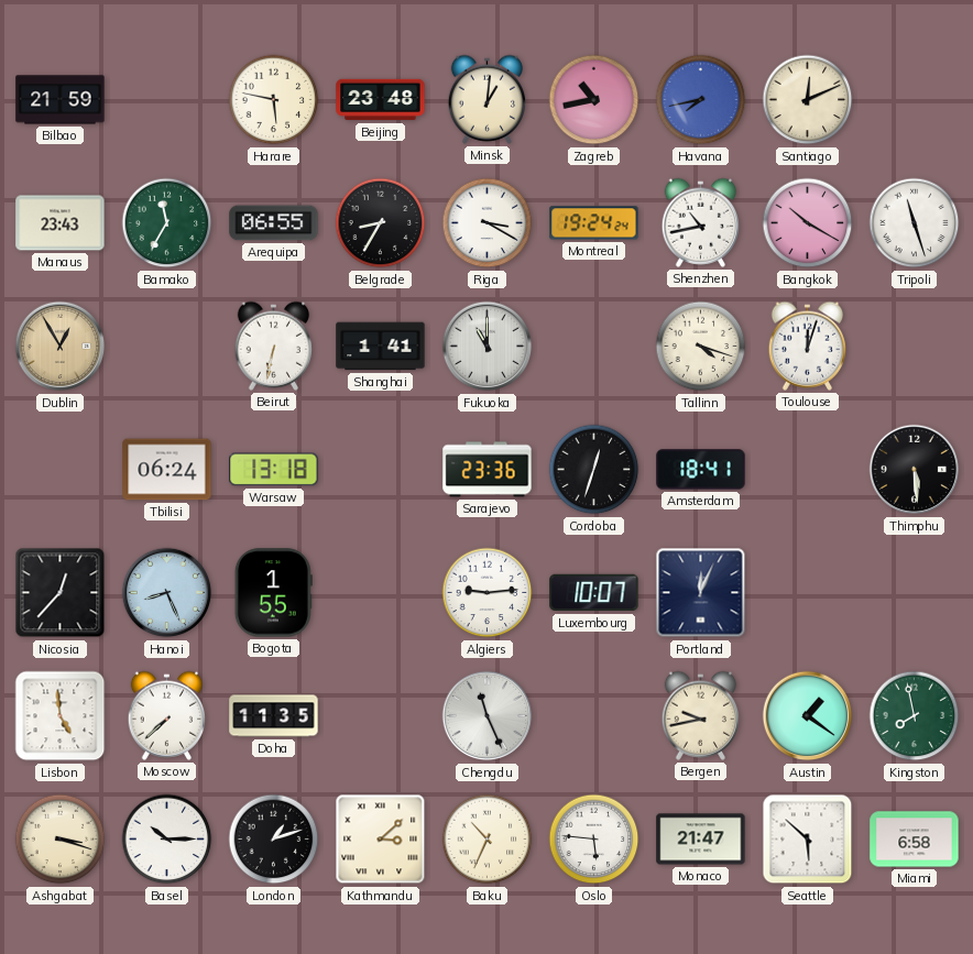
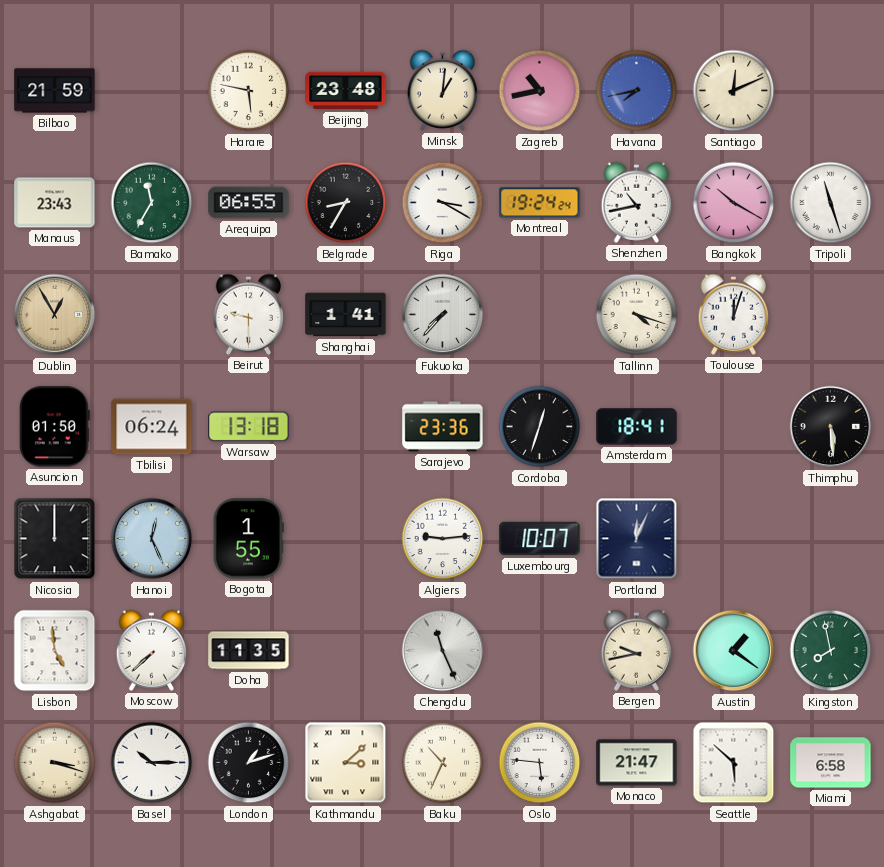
Beirut: 6:32 -> 9:30 (249, 314)
Fukuoka: 11:00 -> 7:37 (443, 315)
Asuncion: none -> 01:50 (54, 427)
Nicosia: 12:37 -> 12:00 (55, 539)
Hanoi: 8:26 -> 12:26 (152, 539)
